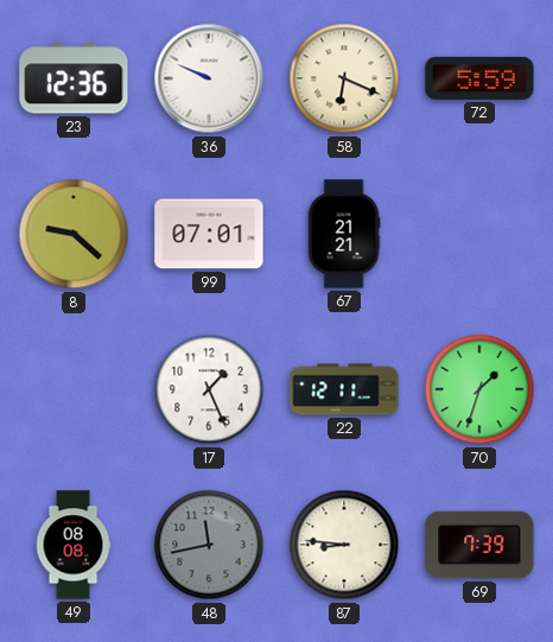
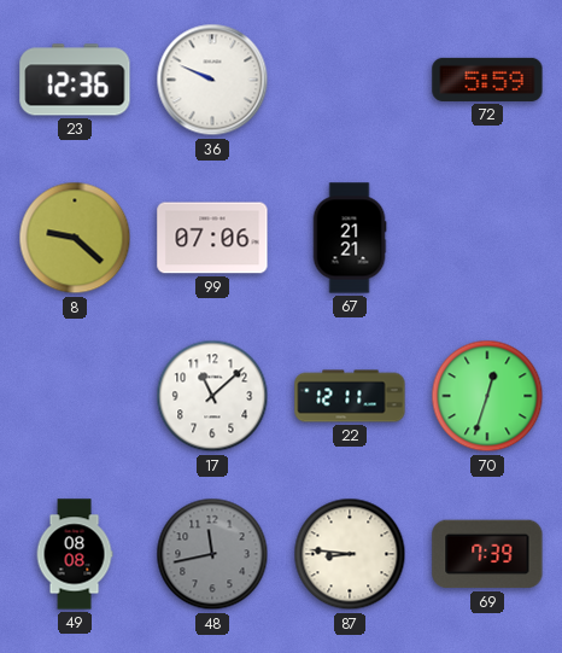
58: 6:19 -> none (344, 78)
99: 07:01 -> 07:06 (212, 238)
17: 1:26 -> 11:08 (212, 396)
70: 1:33 -> 12:33 (487, 396)
